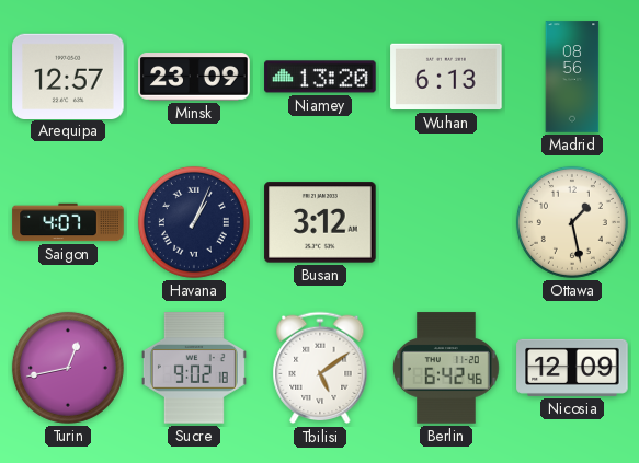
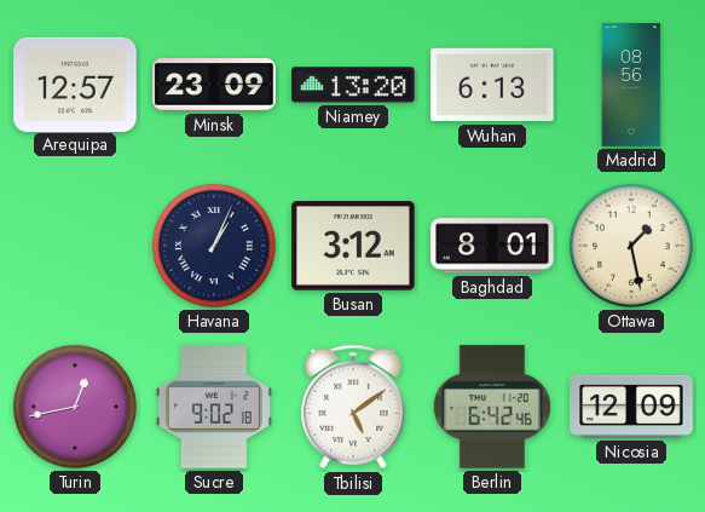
Saigon: 4:07 -> none (68, 222)
Baghdad: none -> 8:01 (492, 246)
